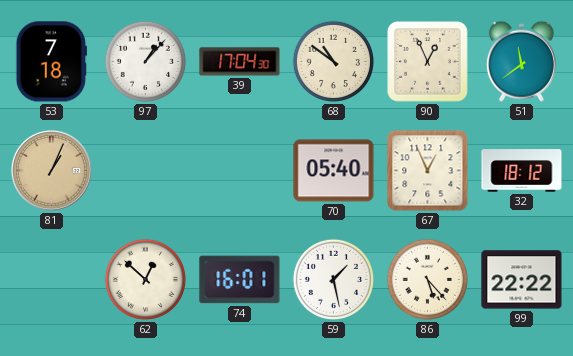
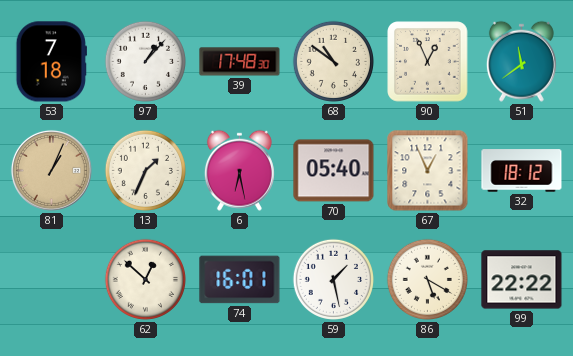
39: 17:04 -> 17:48 (240, 62)
13: none -> 1:34 (145, 170)
6: none -> 6:28 (239, 170)
86: 5:23 -> 5:20 (427, 279)
